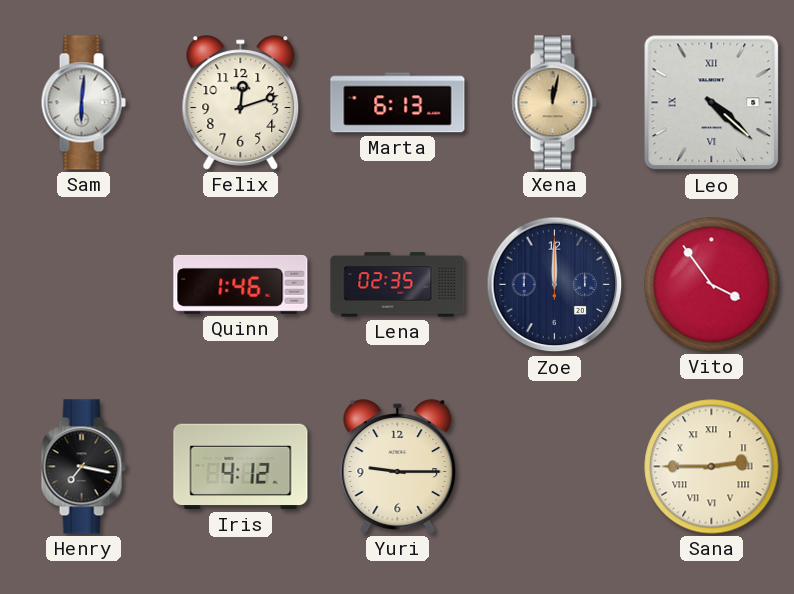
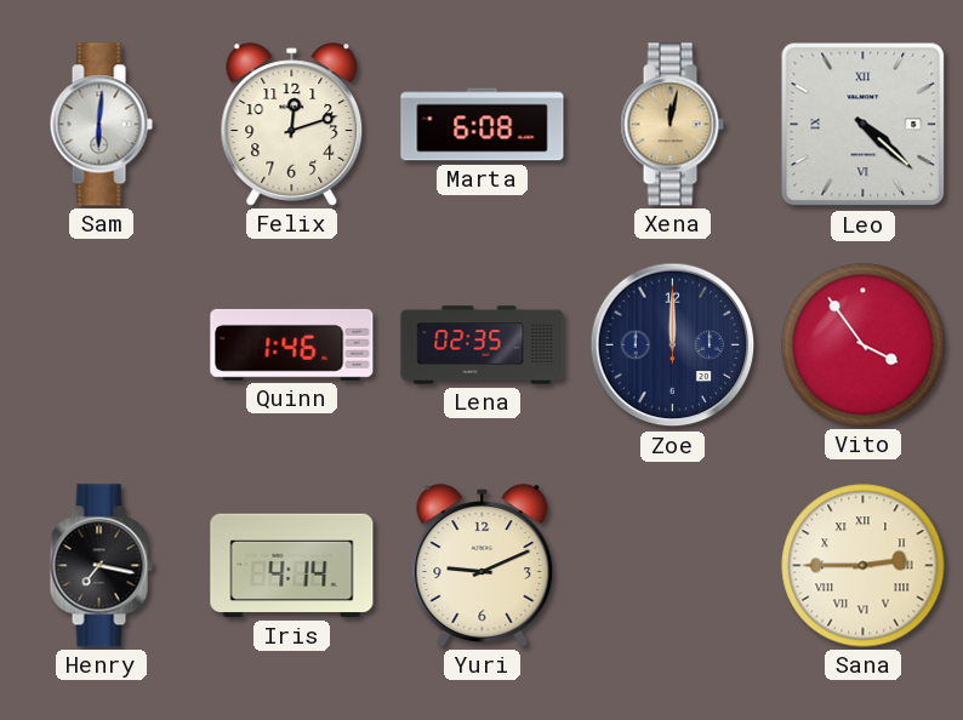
Marta: 6:13 -> 6:08 (483, 125)
Iris: 4:12 -> 4:14 (292, 566)
Yuri: 9:15 -> 9:11 (483, 566)
